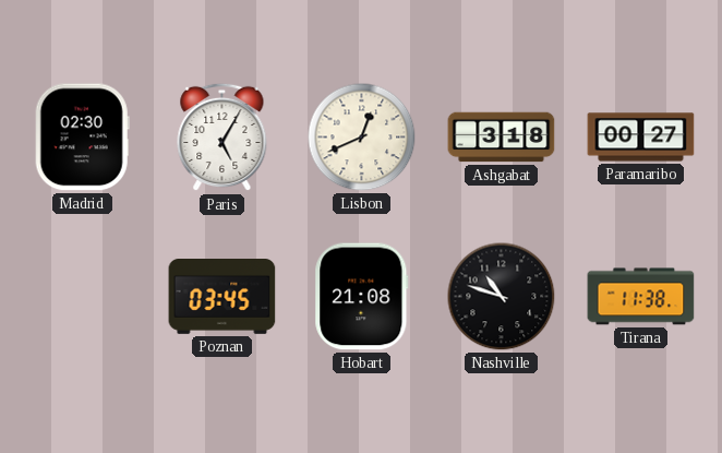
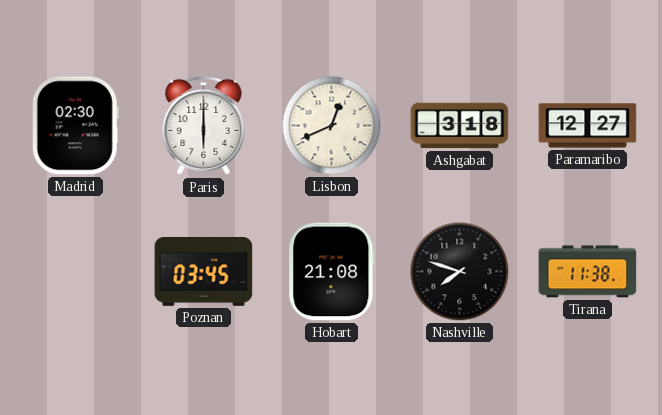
Paris: 5:05 -> 6:00 (204, 126)
Paramaribo: 00:27 -> 12:27 (588, 126)
Nashville: 10:48 -> 7:48 (460, 272)
